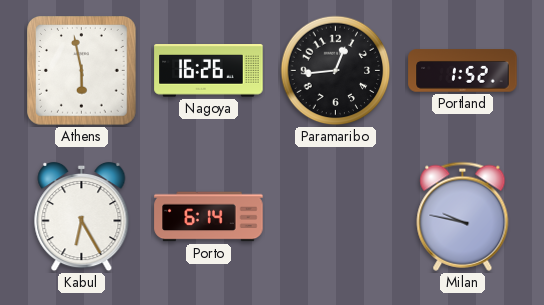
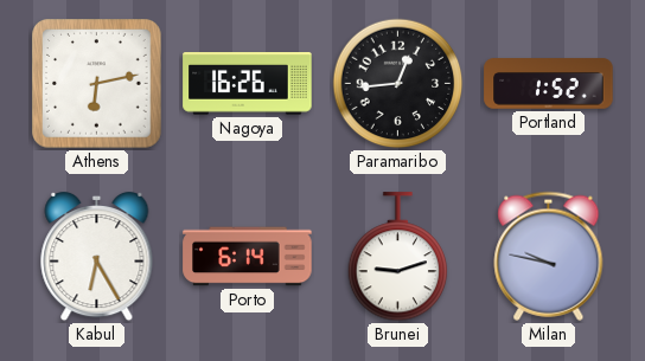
Athens: 5:58 -> 6:13 (97, 84)
Brunei: none -> 9:12 (398, 257)
